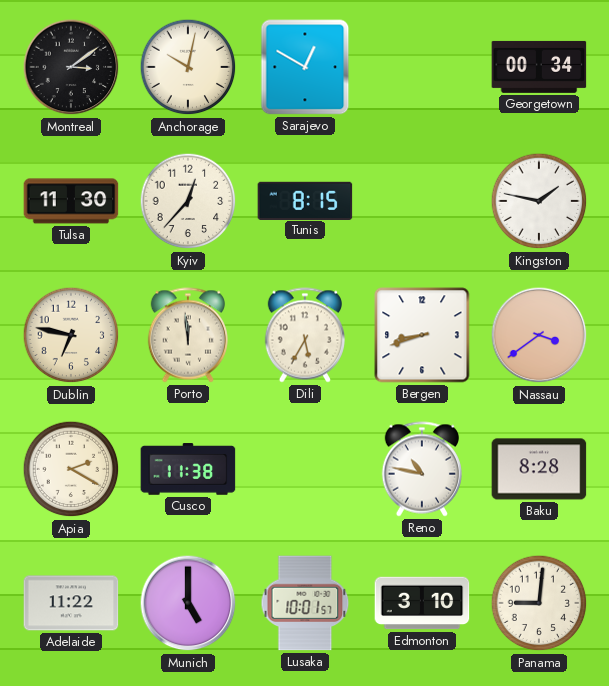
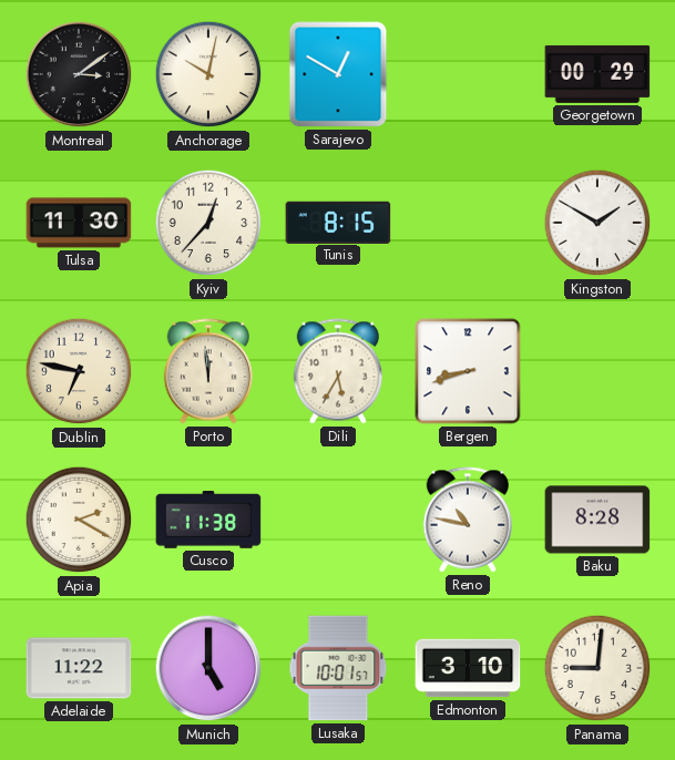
Georgetown: 00:34 -> 00:29 (597, 74)
Kingston: 1:47 -> 1:50 (597, 223)
Nassau: 3:39 -> none (539, 335)
